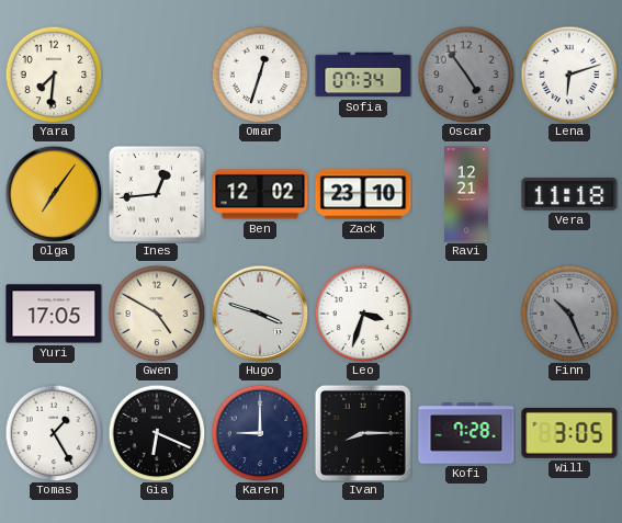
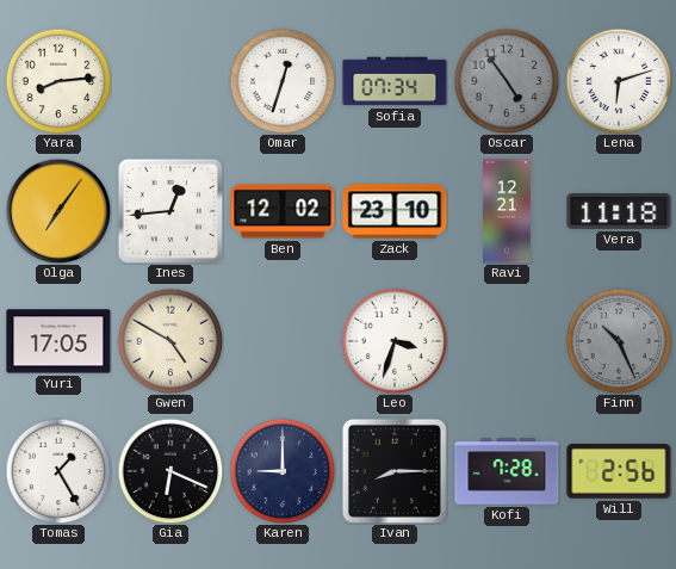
Yara: 7:31 -> 8:14 (58, 81)
Hugo: 3:48 -> none (260, 314)
Will: 3:05 -> 2:56 (619, 471)
